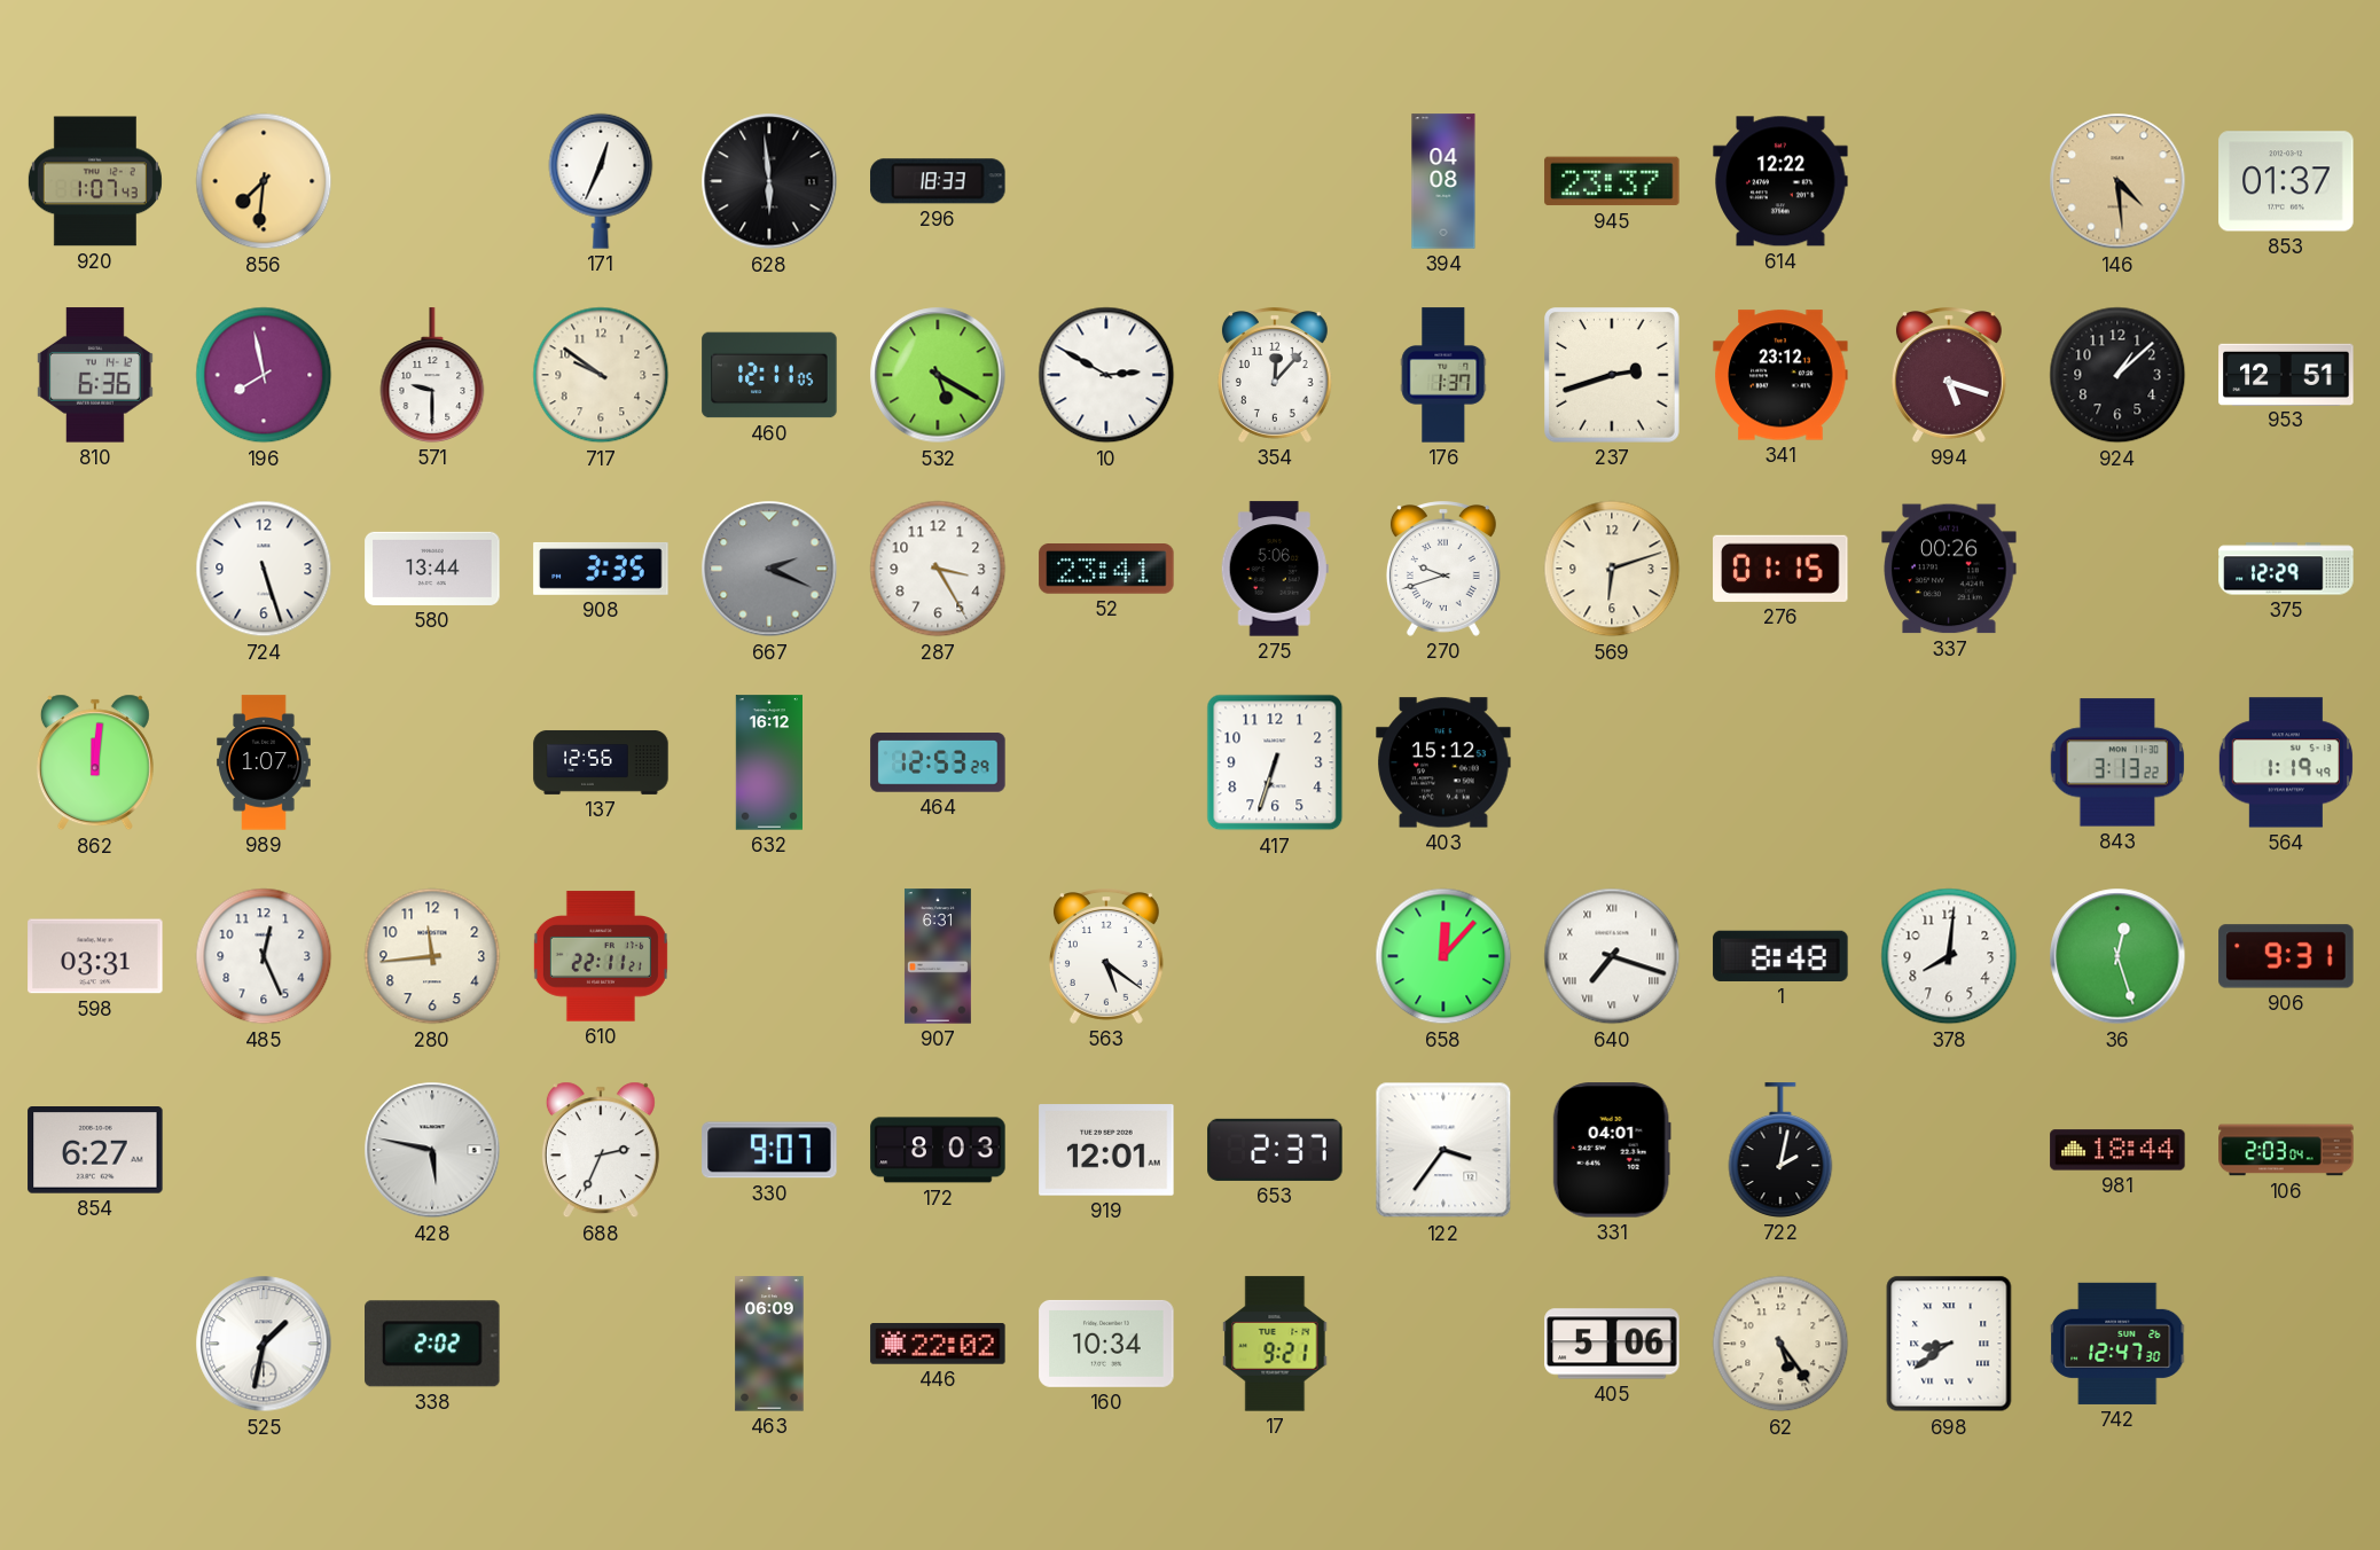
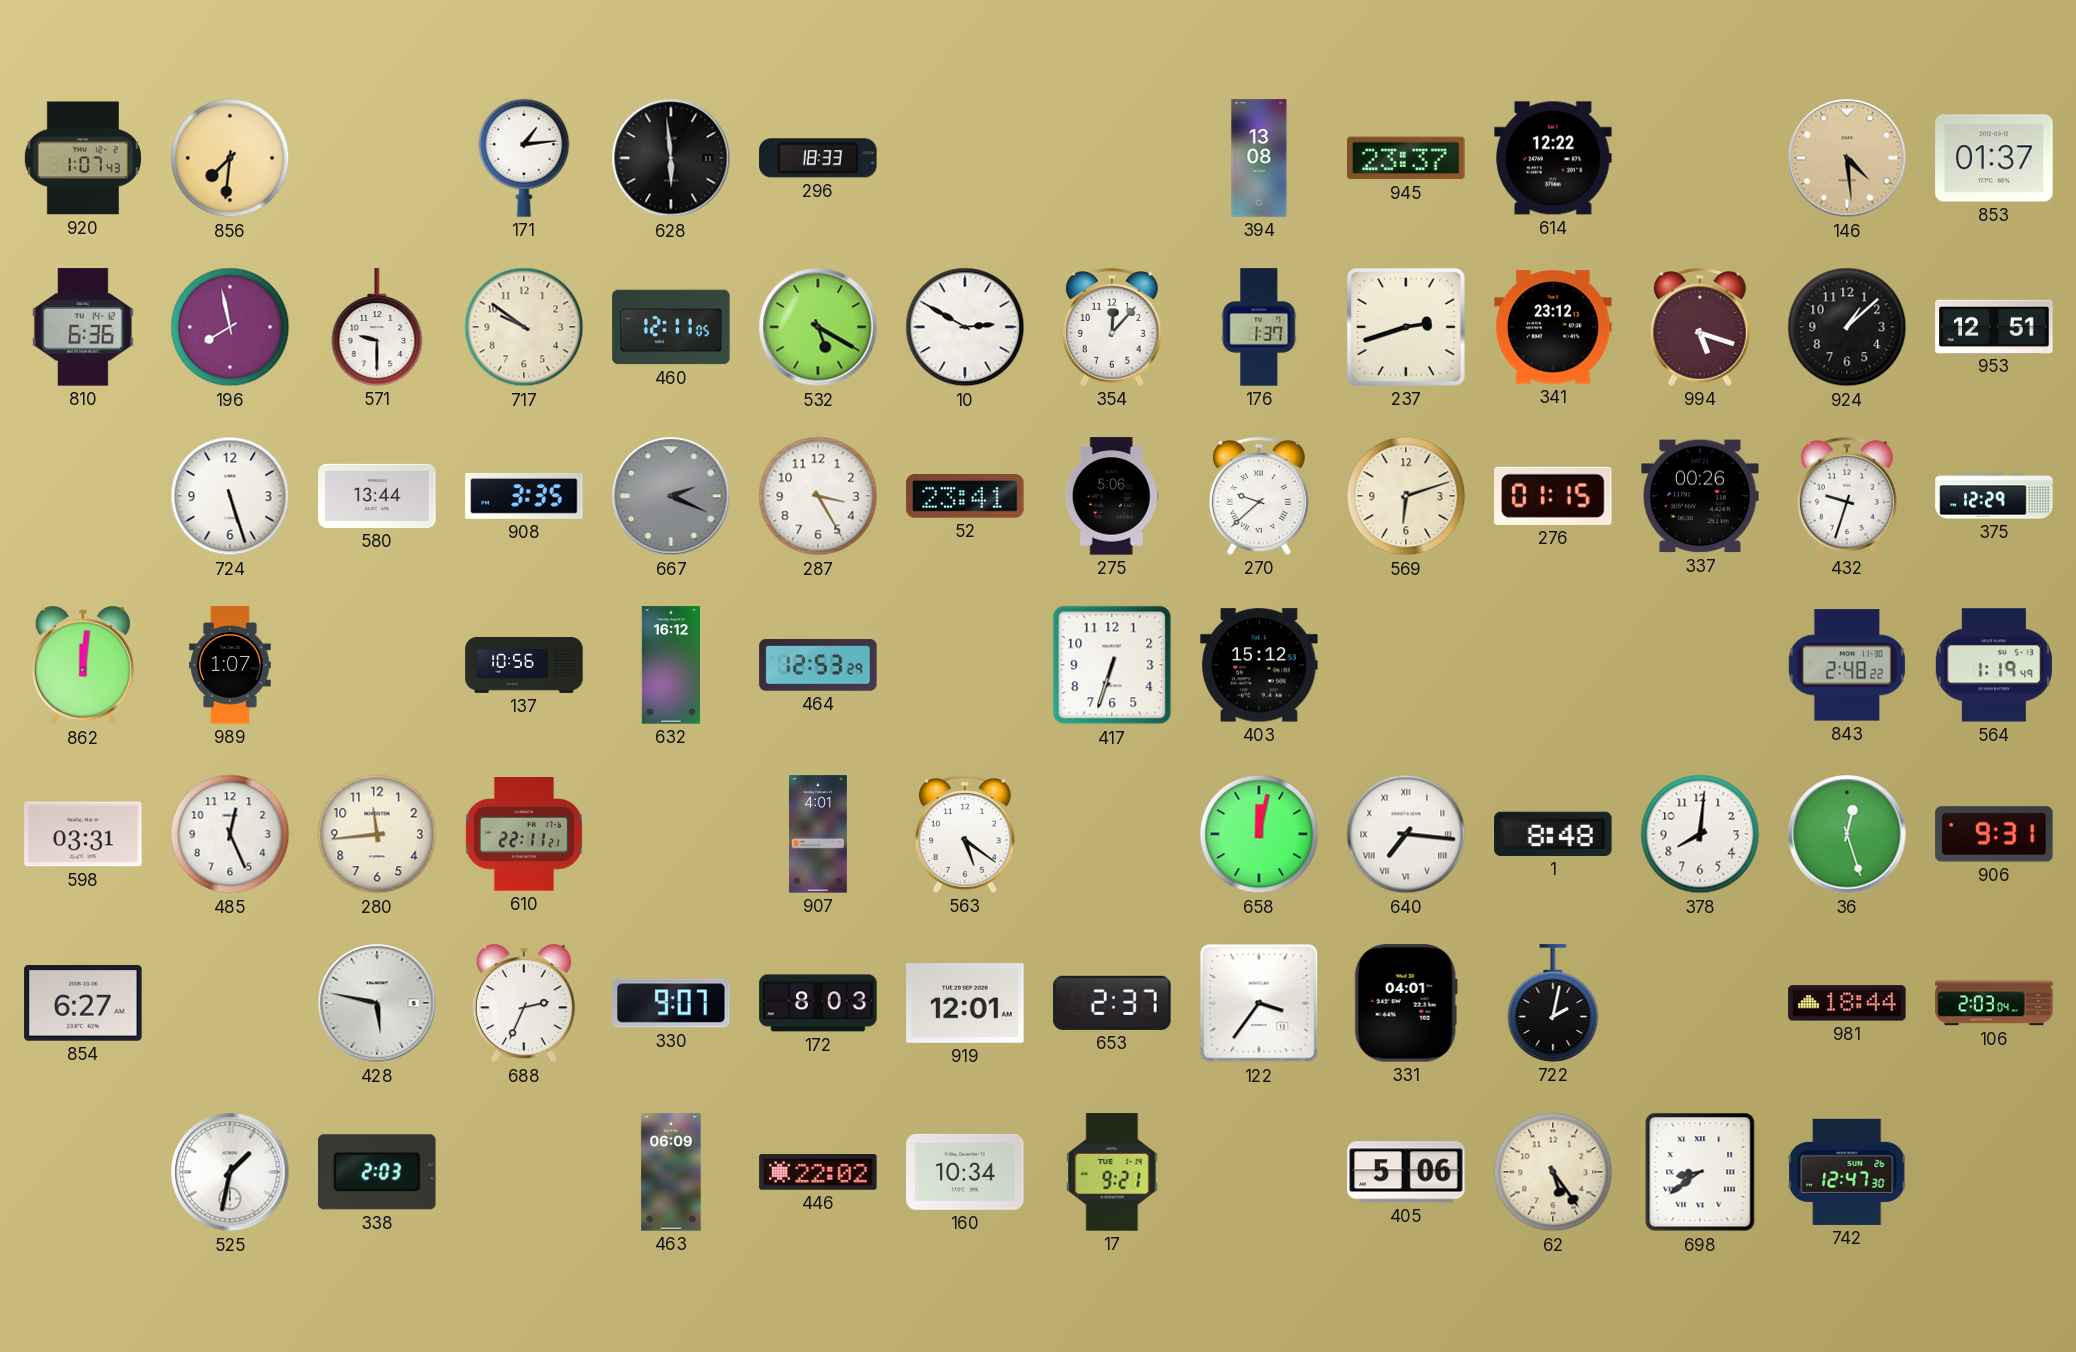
171: 12:34 -> 1:14 (524, 158)
394: 04:08 -> 13:08 (1259, 158)
270: 9:42 -> 9:38 (1259, 496)
432: none -> 9:33 (1847, 496)
137: 12:56 -> 10:56 (524, 665)
843: 3:13 -> 2:48 (1846, 665)
907: 6:31 -> 4:01 (818, 834)
658: 12:07 -> 12:02 (1259, 834)
640: 7:18 -> 7:16 (1406, 834)
338: 2:02 -> 2:03 (377, 1172)
